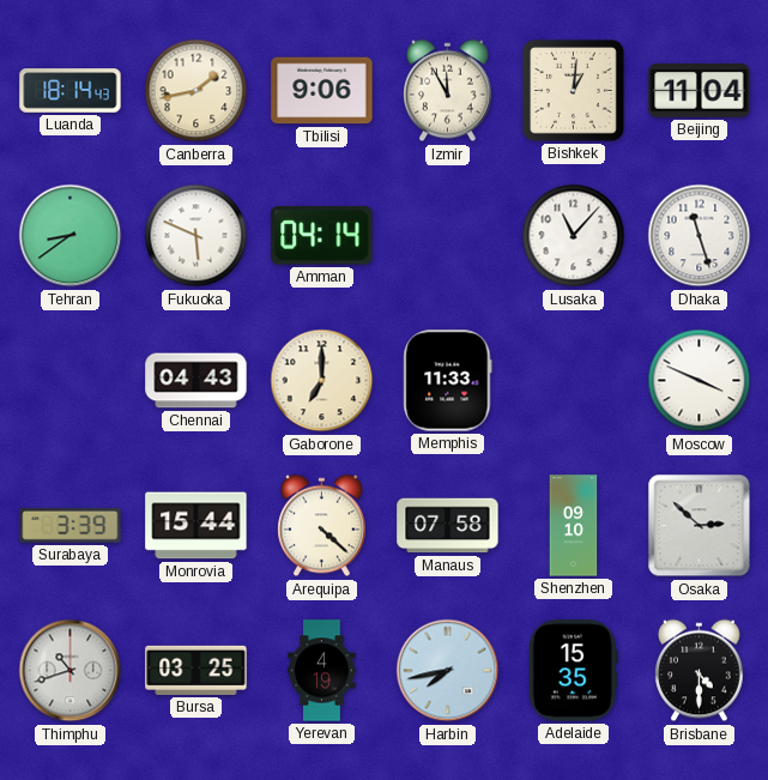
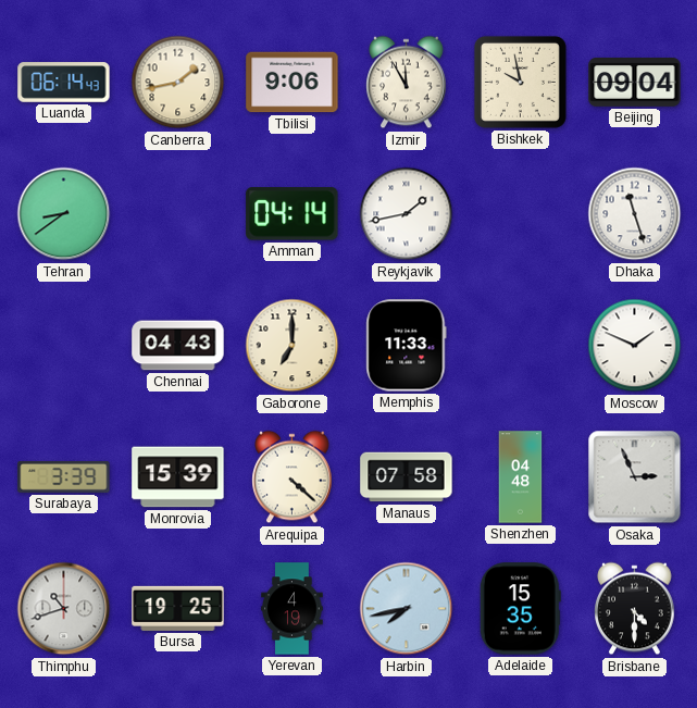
Luanda: 18:14 -> 06:14 (64, 83)
Bishkek: 1:01 -> 9:58 (520, 82)
Beijing: 11:04 -> 09:04 (635, 83)
Fukuoka: 5:49 -> none (196, 236)
Reykjavik: none -> 1:43 (407, 214)
Lusaka: 11:07 -> none (574, 236)
Moscow: 3:49 -> 1:49 (635, 346)
Monrovia: 15:44 -> 15:39 (178, 477)
Shenzhen: 09:10 -> 04:48 (521, 477)
Osaka: 2:52 -> 2:56 (635, 477)
Bursa: 03:25 -> 19:25 (178, 608)
